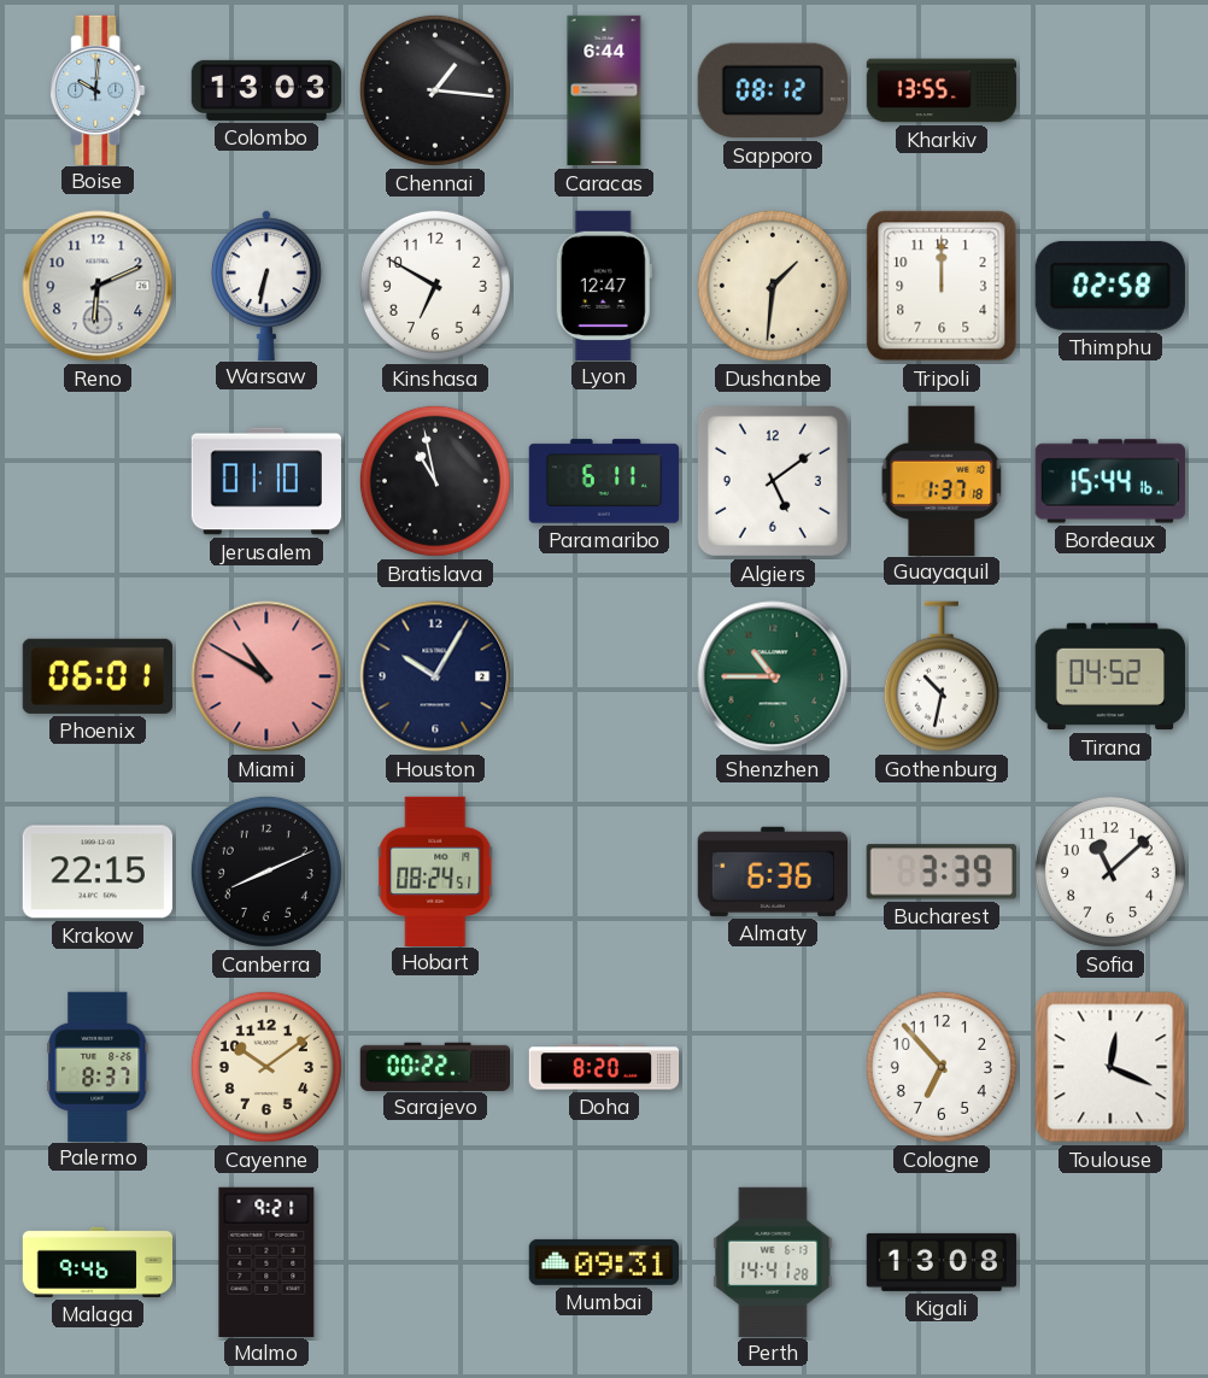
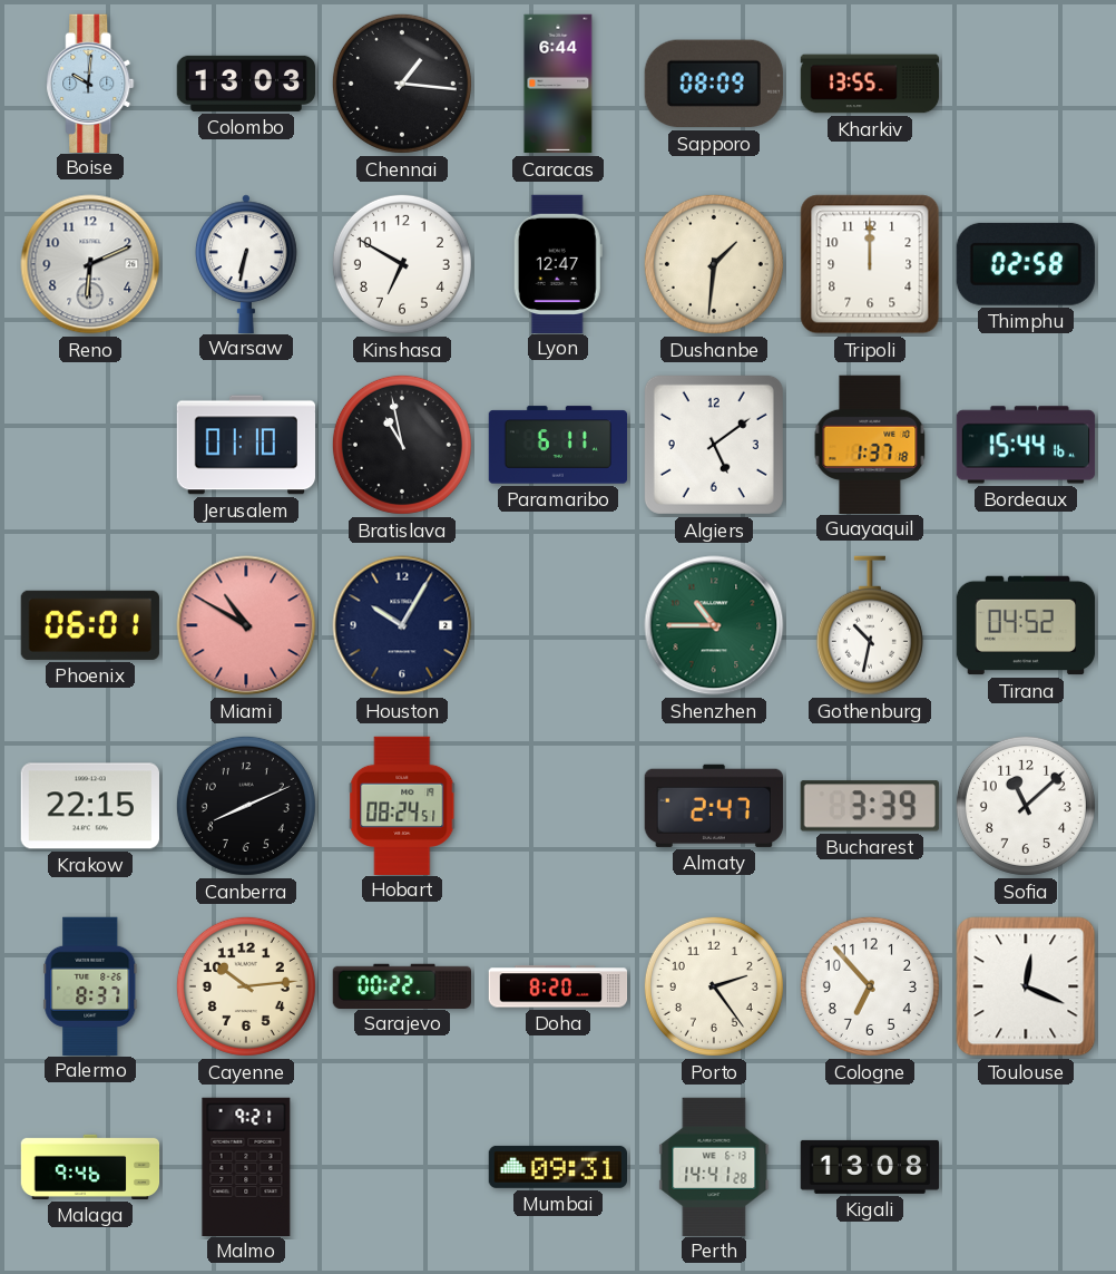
Sapporo: 08:12 -> 08:09 (714, 84)
Almaty: 6:36 -> 2:47 (714, 806)
Cayenne: 10:09 -> 10:14 (246, 986)
Porto: none -> 2:24 (714, 986)
